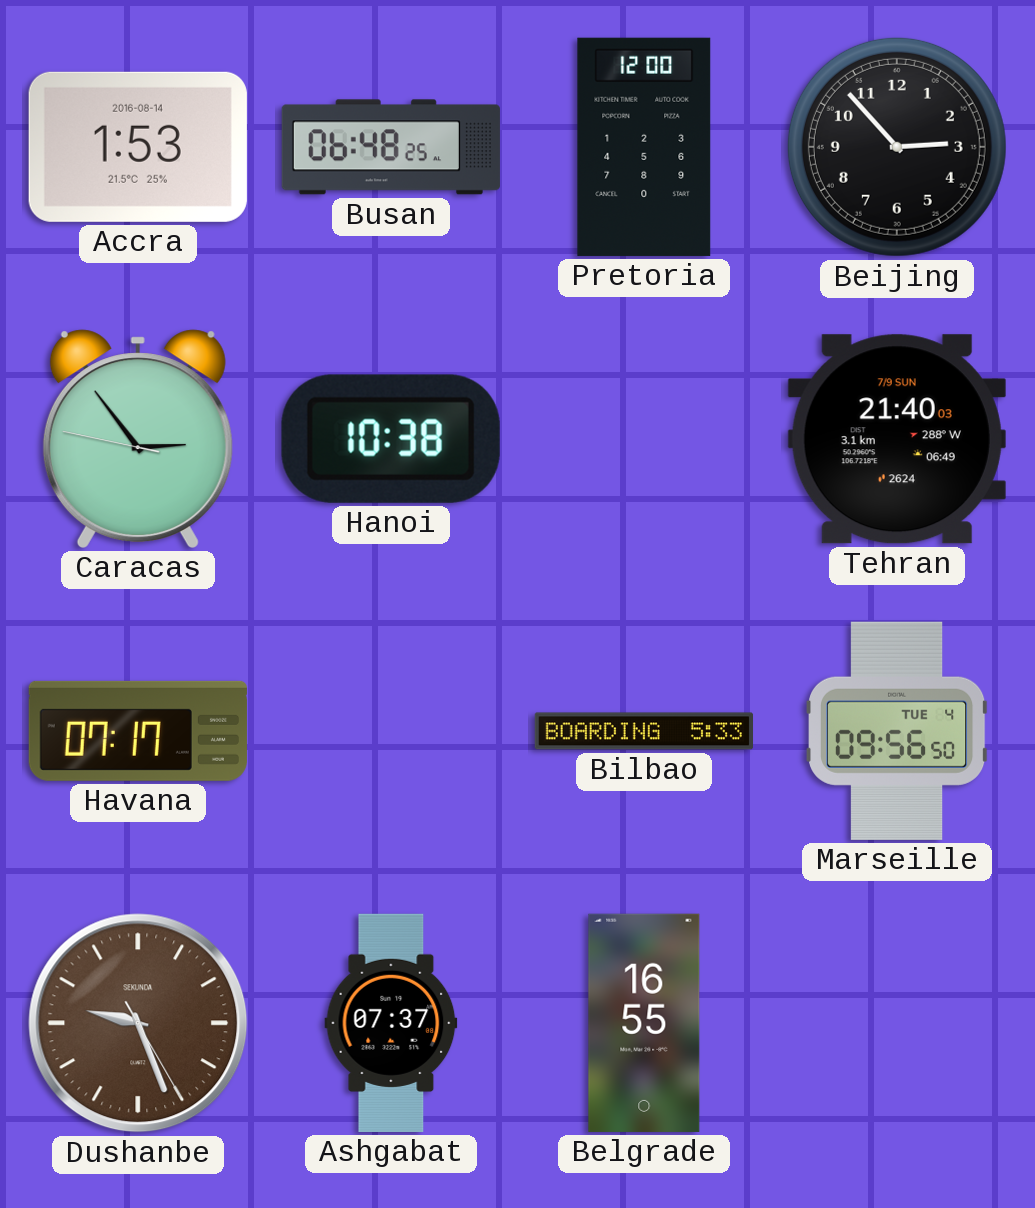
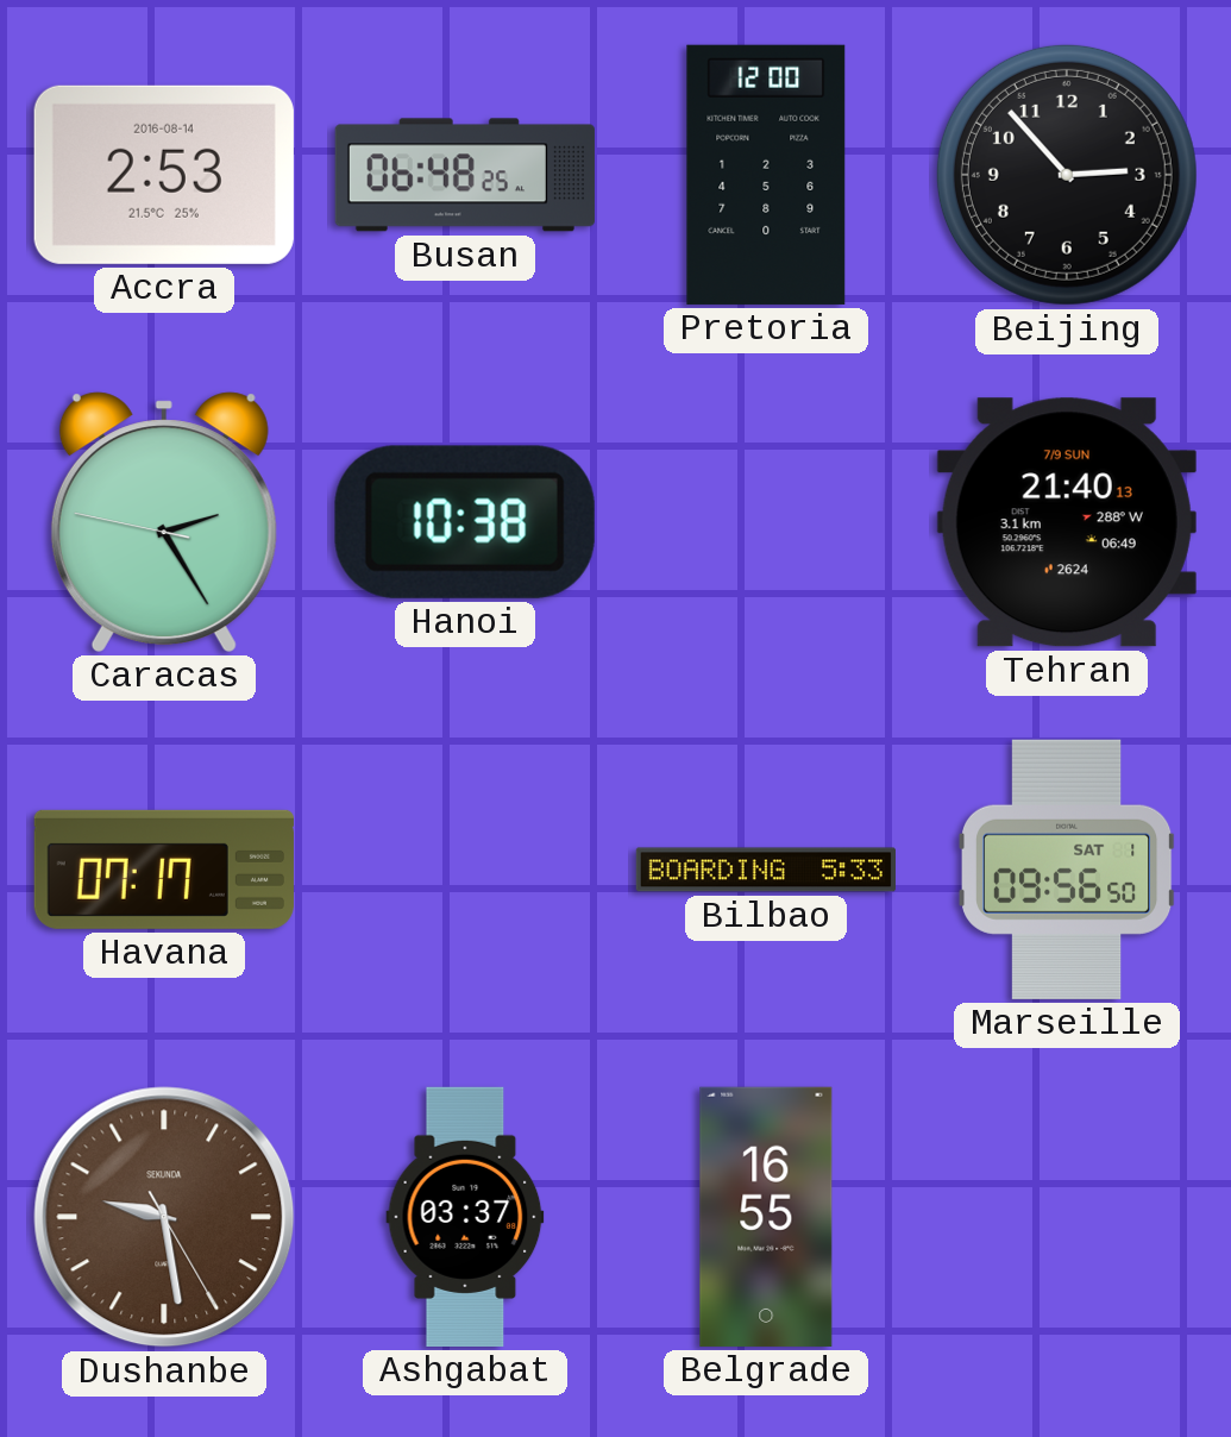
Accra: 1:53 -> 2:53 (164, 175)
Caracas: 2:53 -> 2:24 (164, 522)
Tehran: 21:40:03 -> 21:40:13 (1067, 522)
Marseille date: TUE 4 -> SAT 1 (1068, 870)
Dushanbe: 9:26 -> 9:28 (164, 1217)
Ashgabat: 07:37 -> 03:37 (465, 1217)
